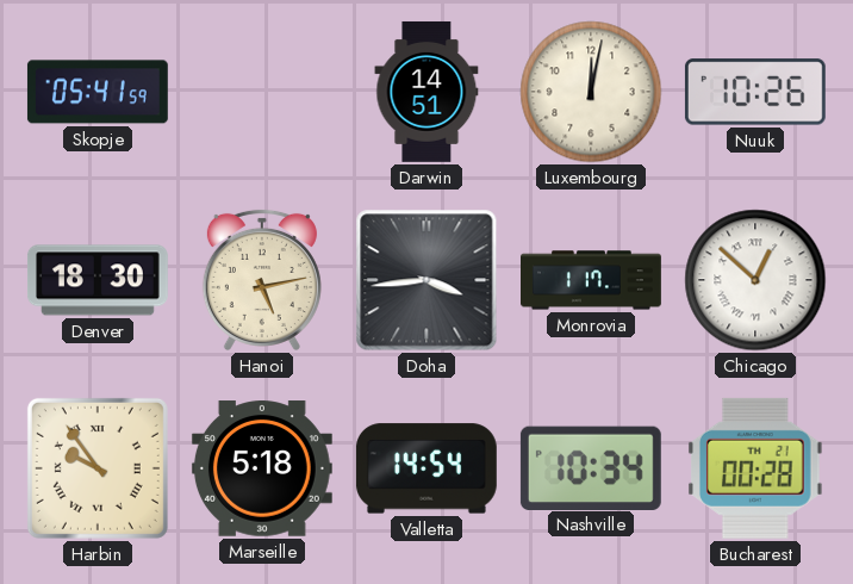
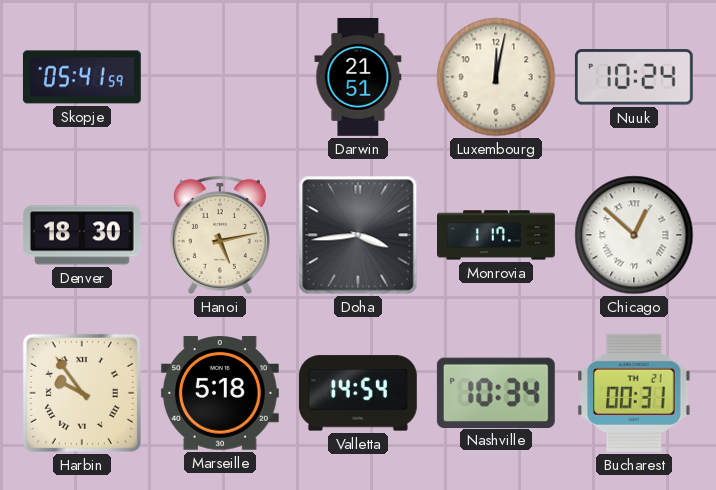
Darwin: 14:51 -> 21:51 (358, 77)
Nuuk: 10:26 -> 10:24 (634, 77)
Bucharest: 00:28 -> 00:31 (634, 393)
